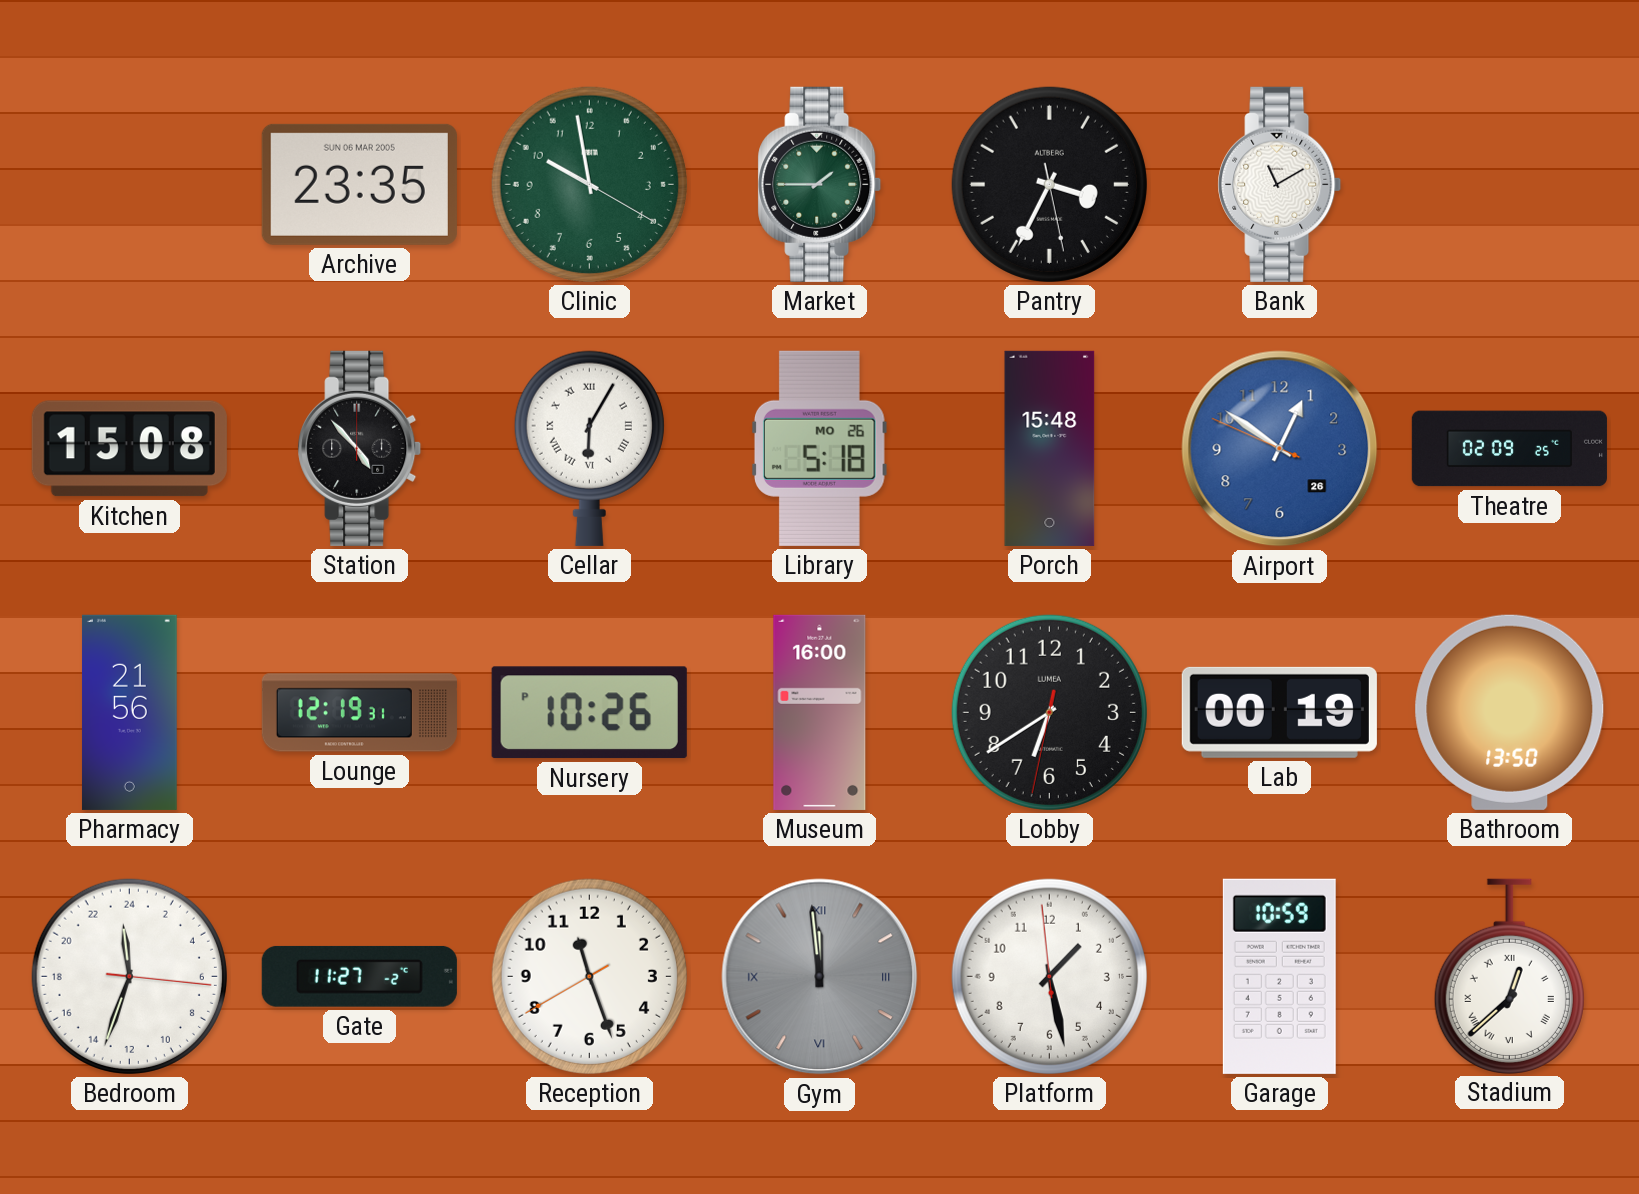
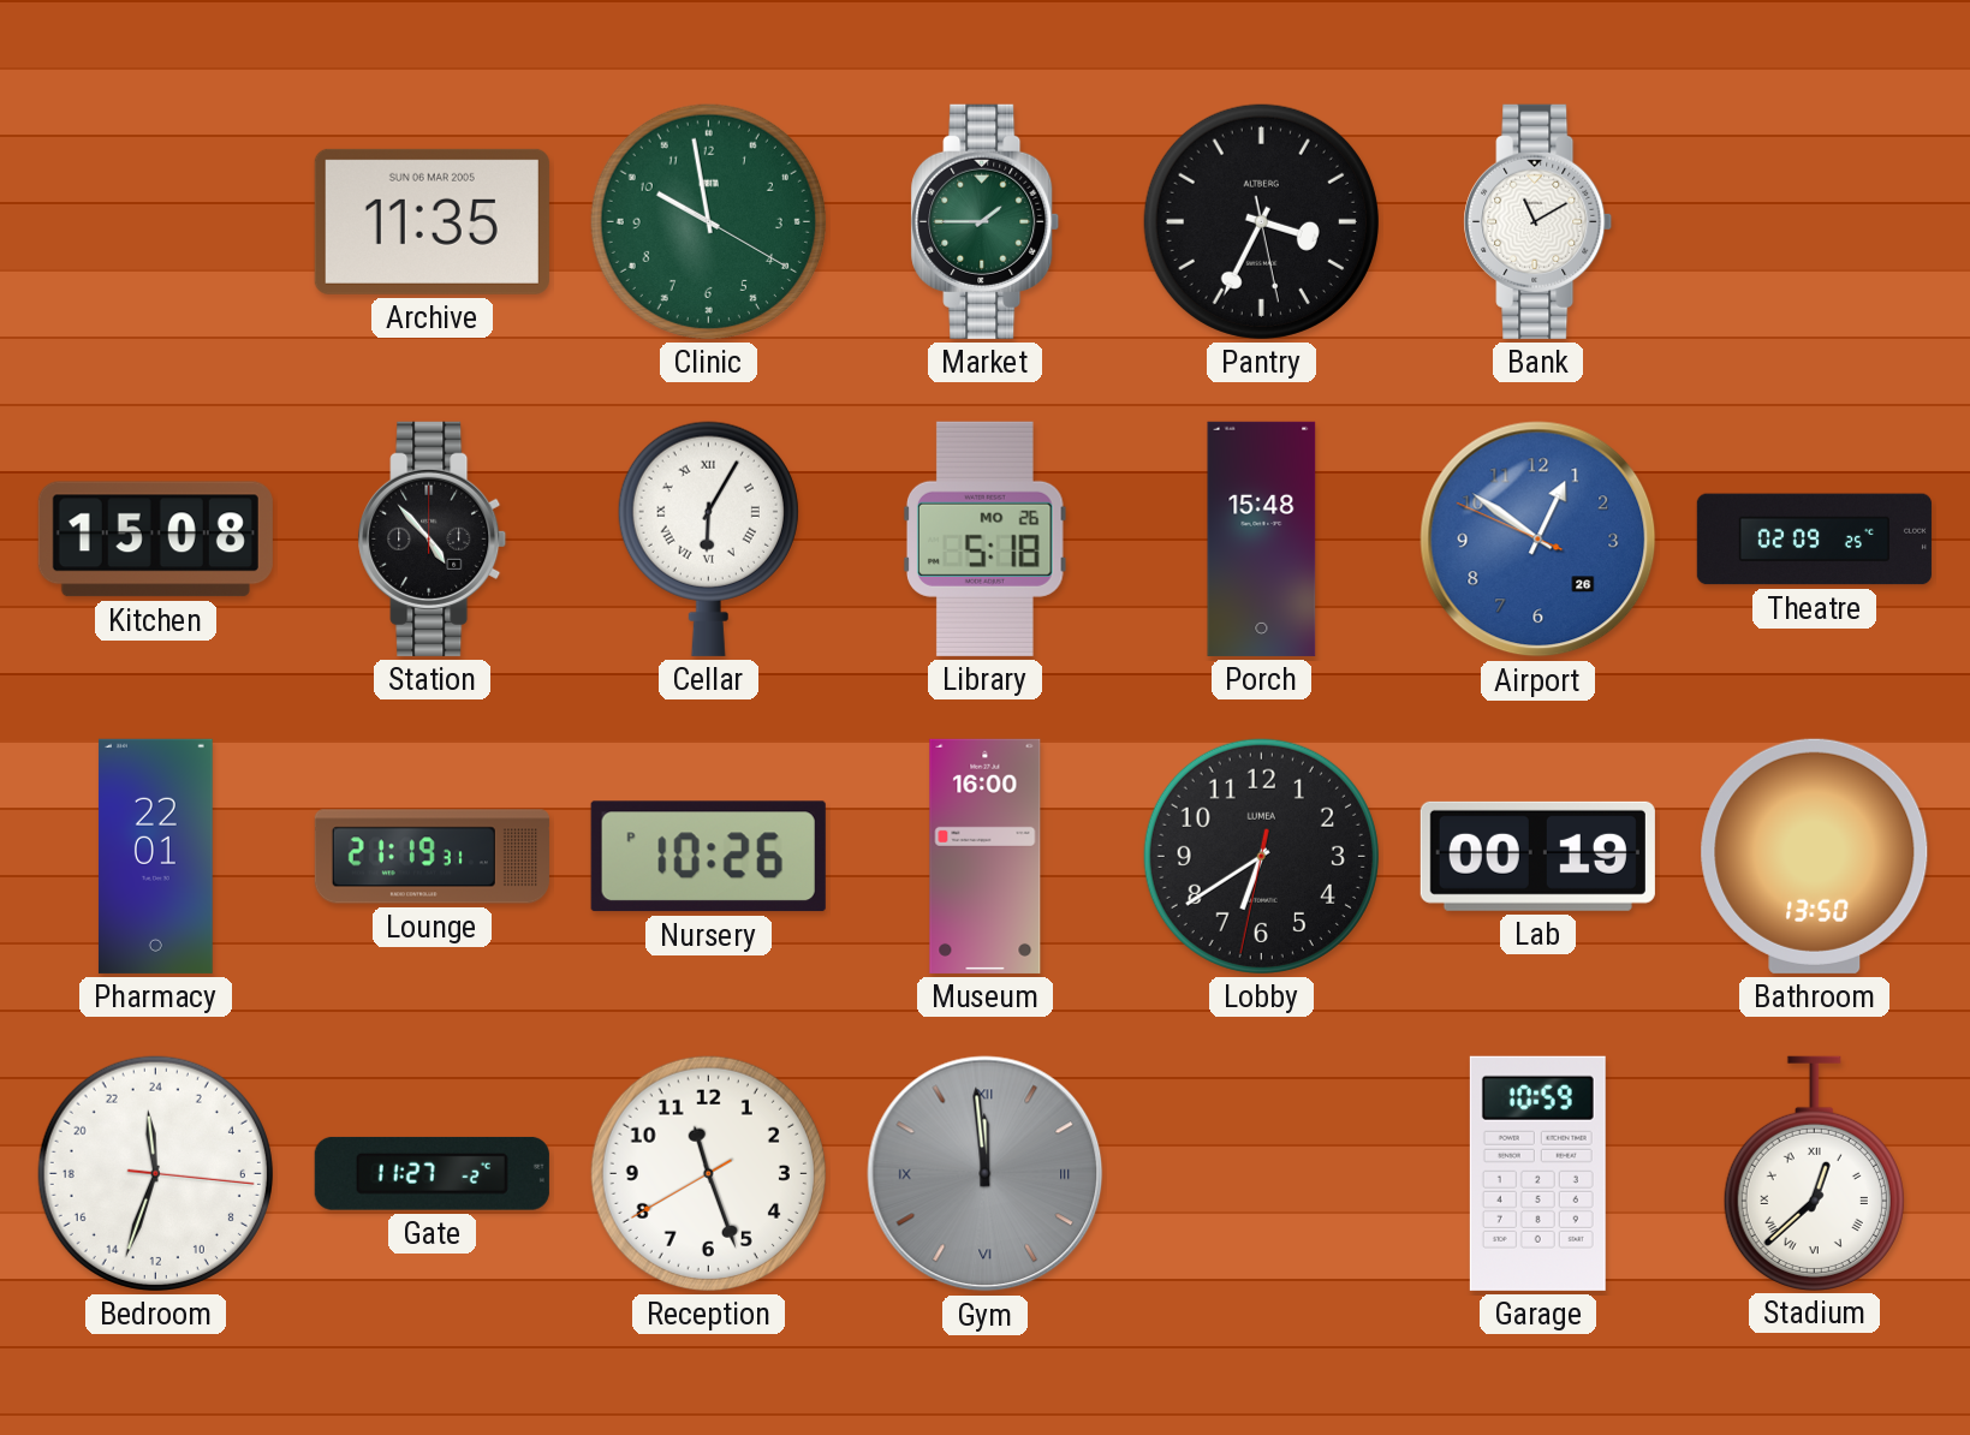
Archive: 23:35 -> 11:35 (432, 221)
Pharmacy: 21:56 -> 22:01 (155, 856)
Lounge: 12:19 -> 21:19 (432, 857)
Platform: 1:27 -> none (1049, 976)
